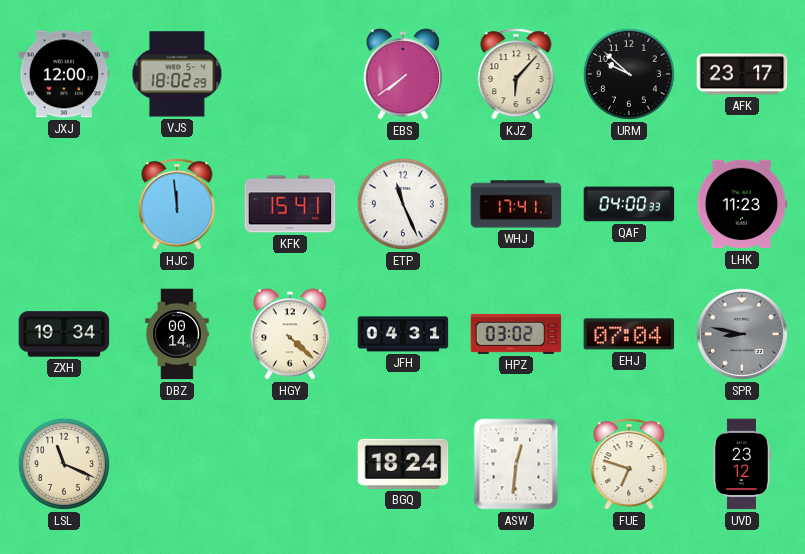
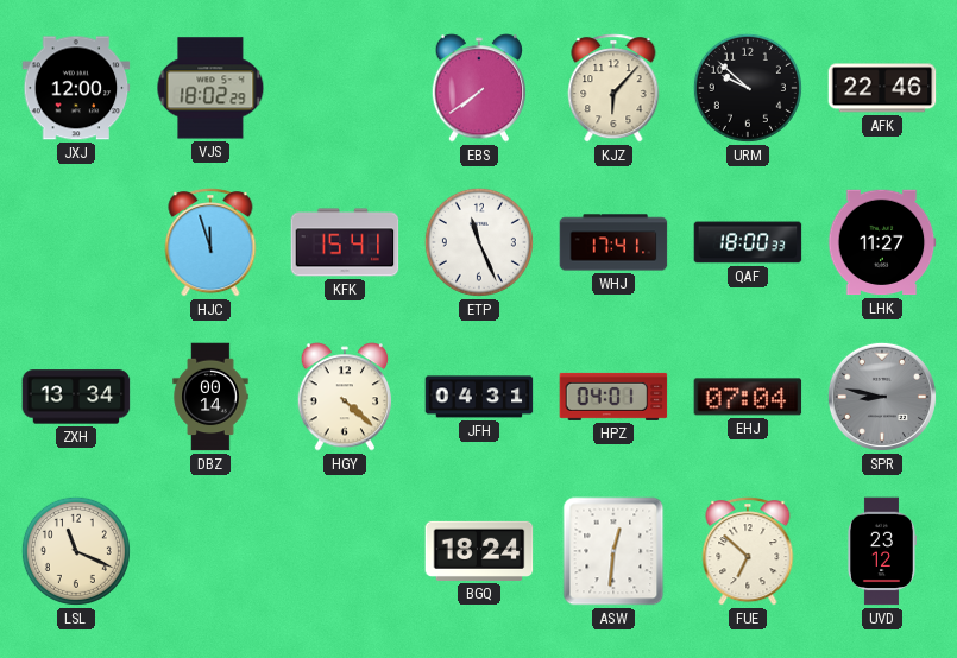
AFK: 23:17 -> 22:46 (882, 88)
HJC: 11:59 -> 11:57 (210, 242)
QAF: 04:00 -> 18:00 (748, 242)
LHK: 11:23 -> 11:27 (882, 242)
ZXH: 19:34 -> 13:34 (76, 397)
HPZ: 03:02 -> 04:01 (613, 397)
FUE: 6:48 -> 6:52 (748, 551)
